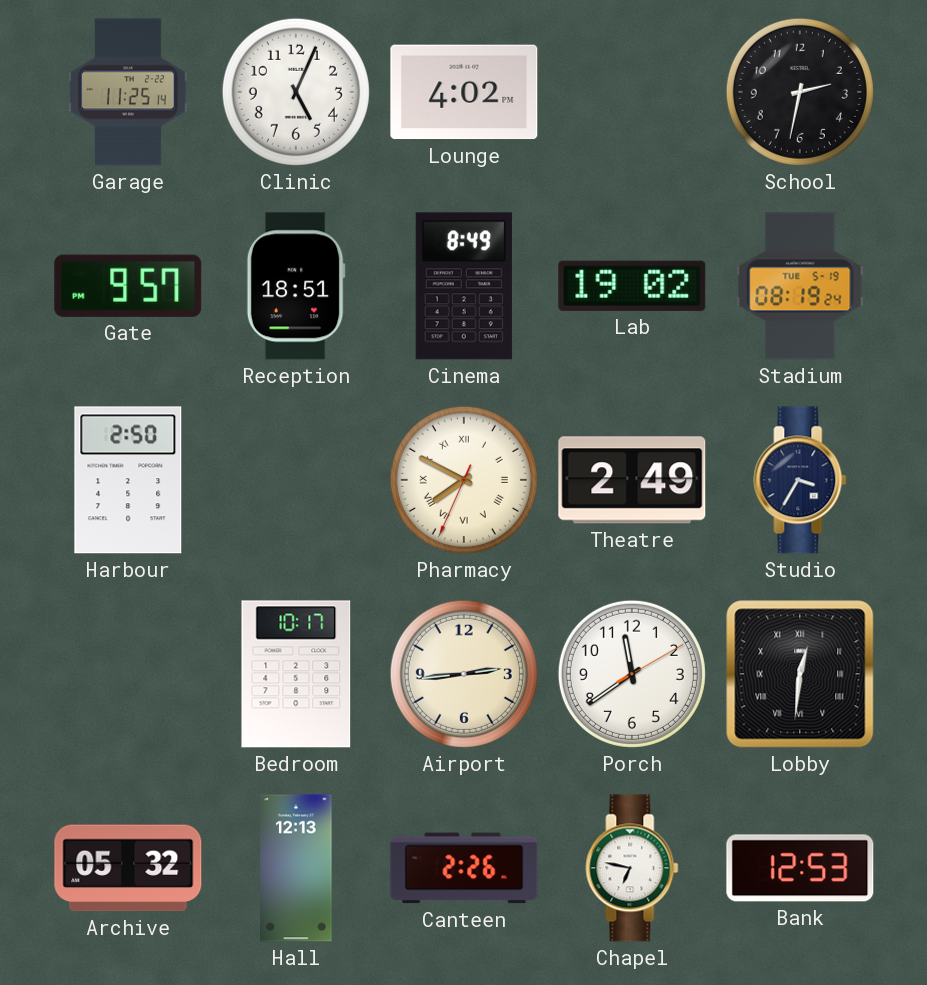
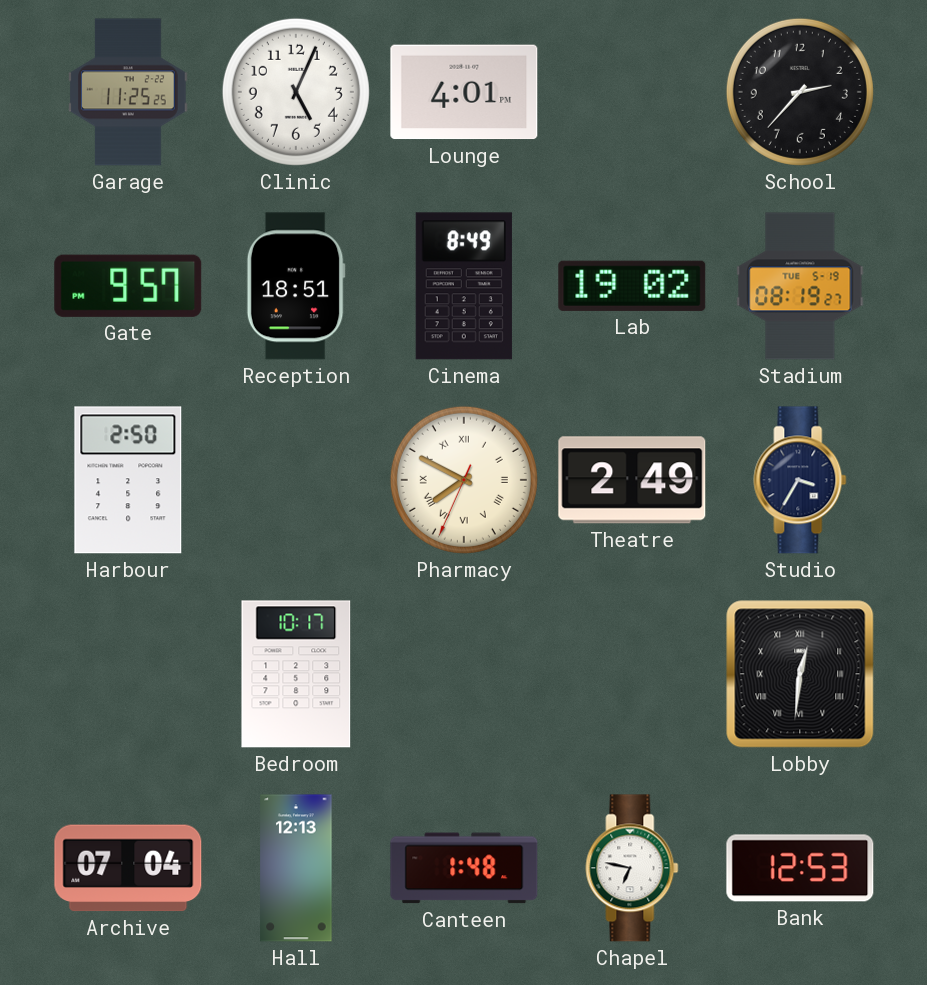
Garage: 11:25:14 -> 11:25:25 (128, 92)
Lounge: 4:02 -> 4:01 (464, 92)
School: 2:32 -> 2:37 (800, 92)
Stadium: 08:19:24 -> 08:19:27 (800, 286)
Airport: 2:44 -> none (464, 674)
Porch: 11:39 -> none (632, 674)
Archive: 05:32 -> 07:04 (128, 868)
Canteen: 2:26 -> 1:48 (464, 868)
